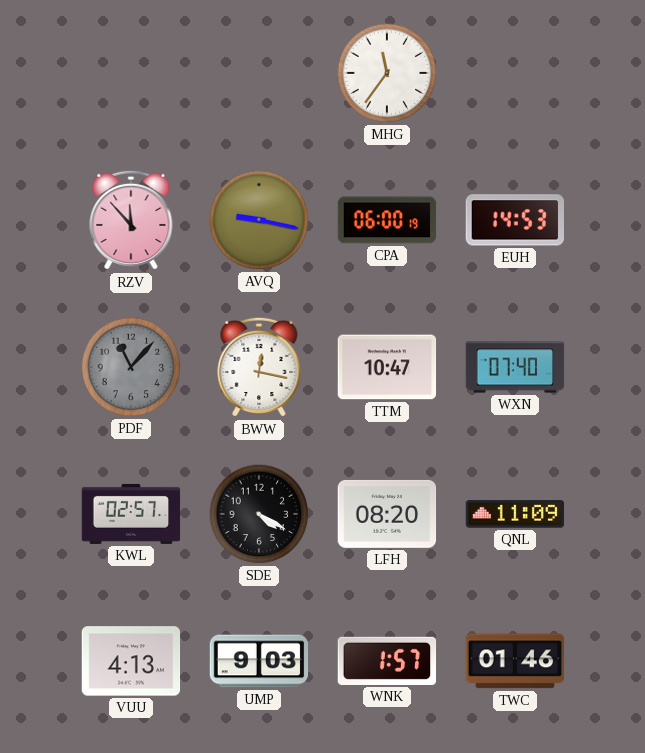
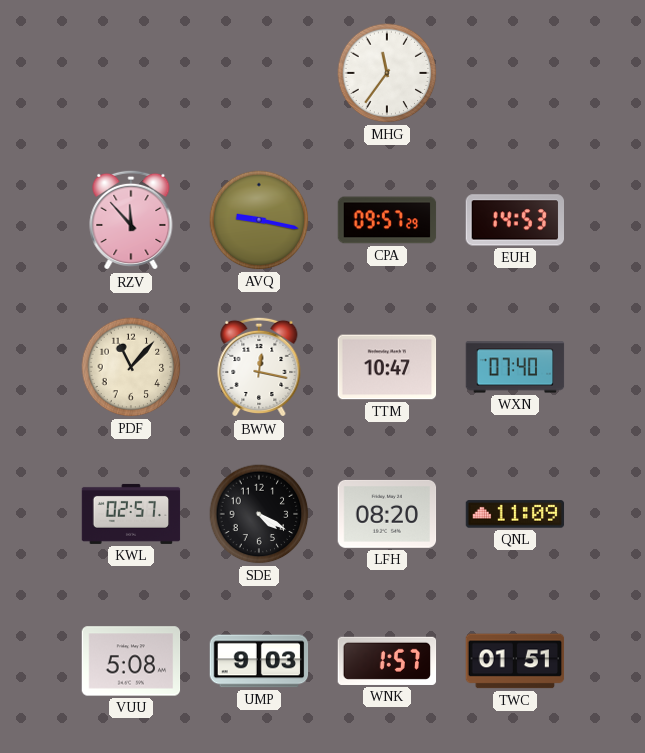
CPA: 06:00 -> 09:57 (387, 220)
PDF dial: grey -> cream (131, 367)
VUU: 4:13 -> 5:08 (131, 661)
TWC: 01:46 -> 01:51 (515, 661)
